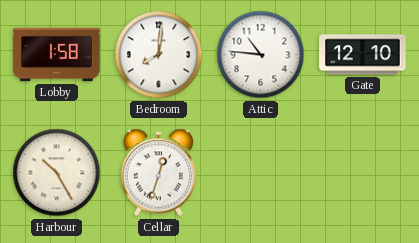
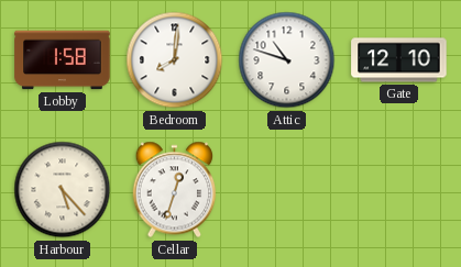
Attic: 10:46 -> 10:48 (287, 60)
Harbour: 10:25 -> 5:23 (63, 190)
